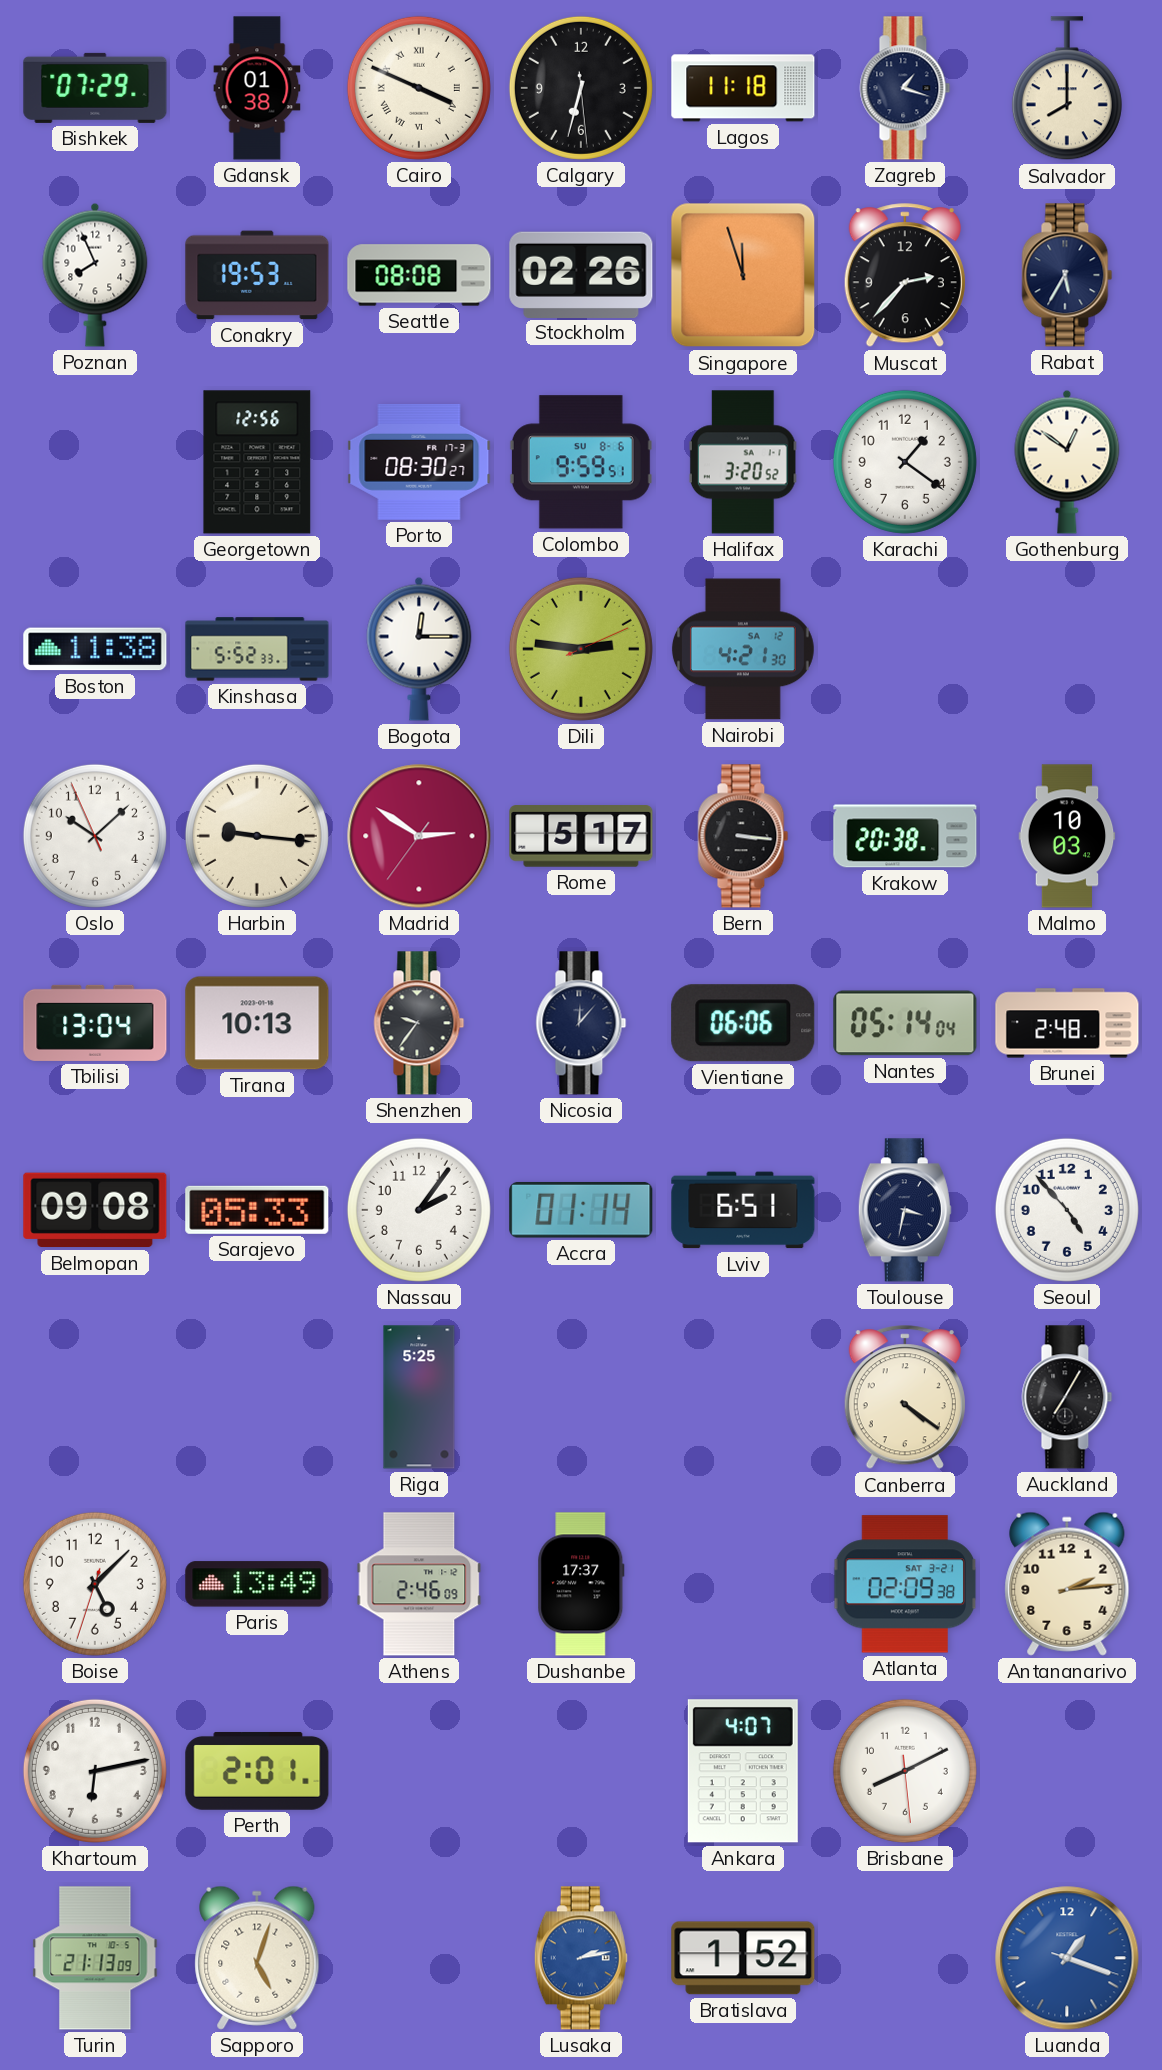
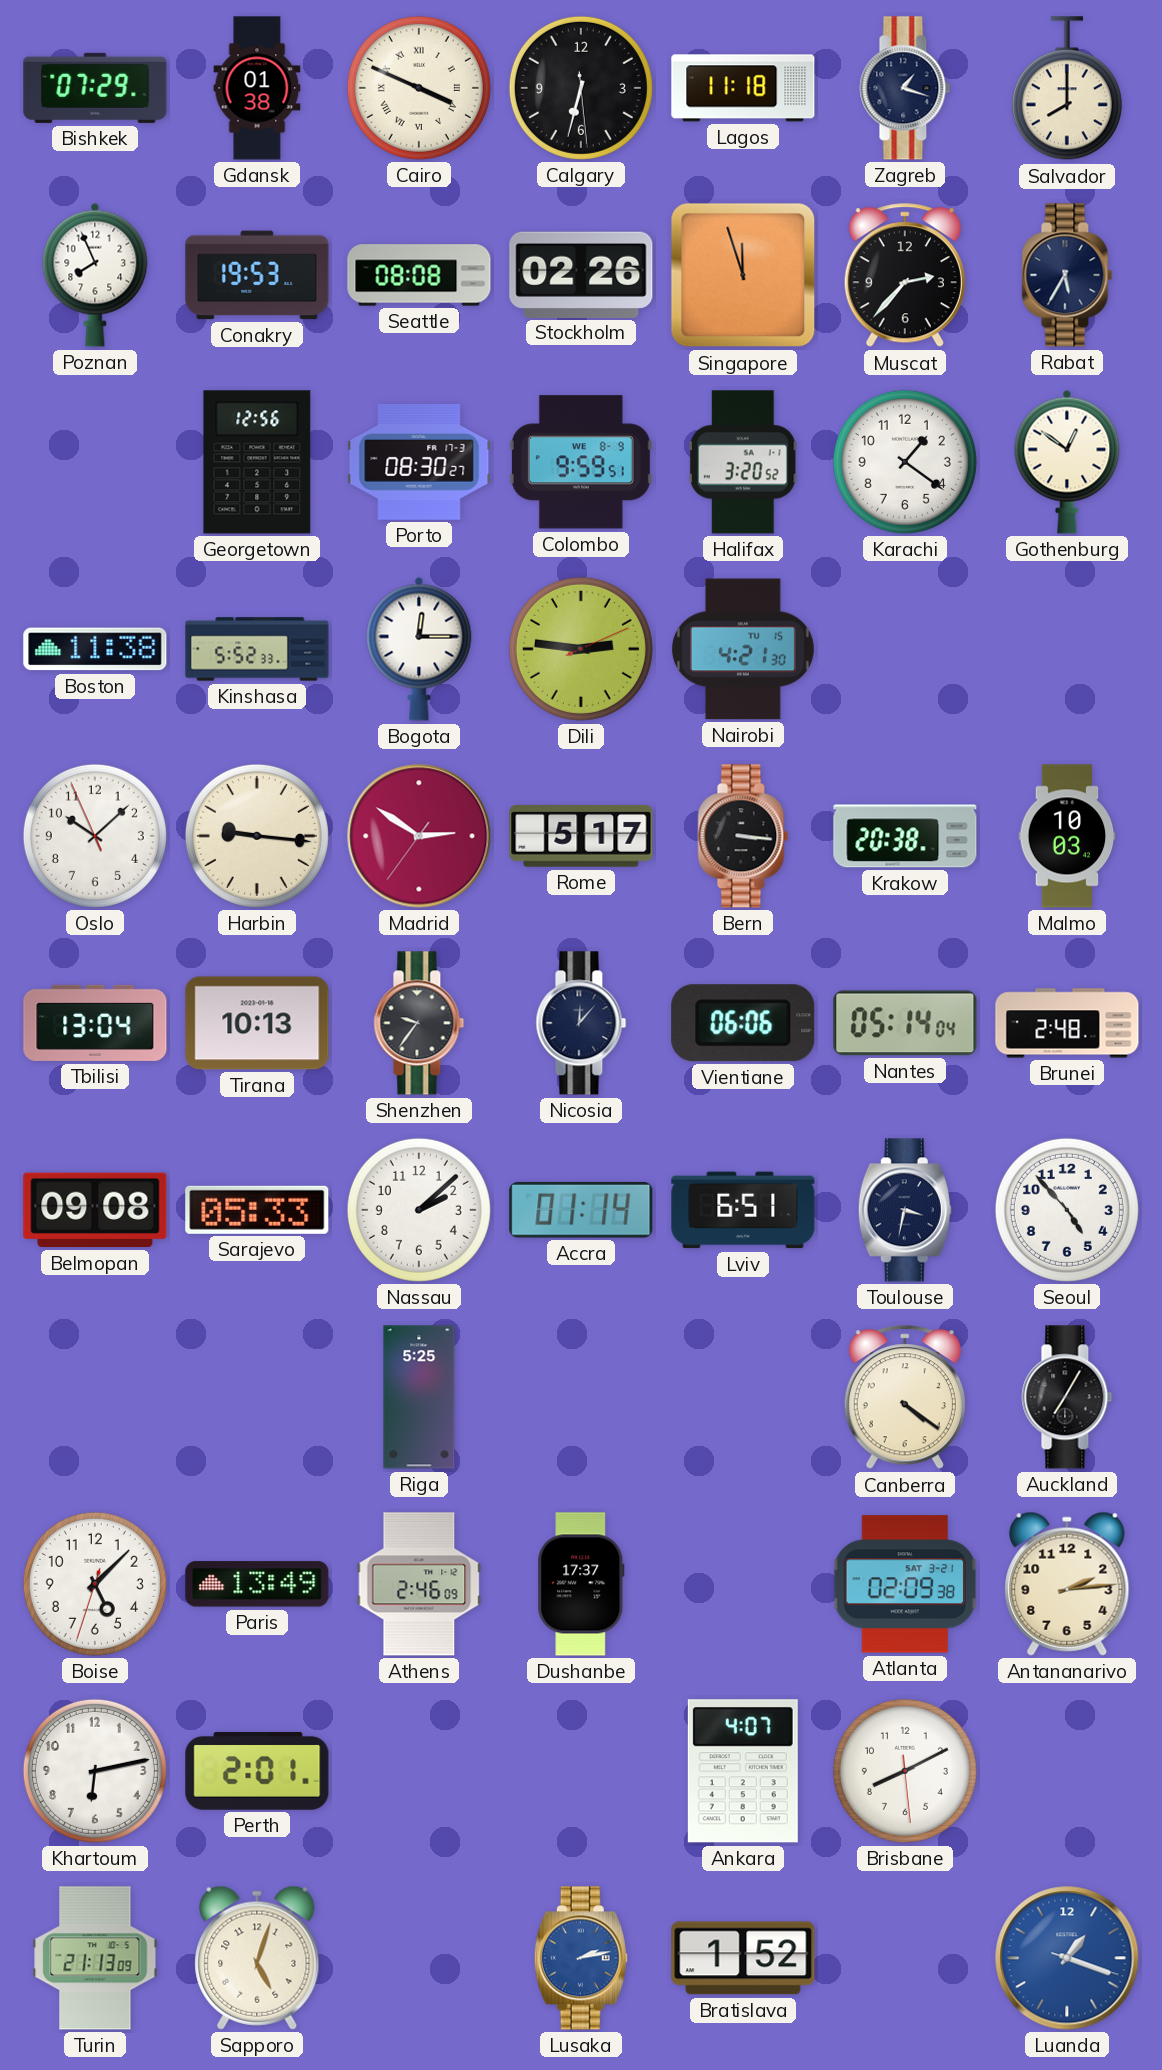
Colombo date: SU 8-6 -> WE 8-9 (581, 462)
Nairobi date: SA 12 -> TU 15 (743, 649)
Nassau: 2:06 -> 2:08 (419, 1210)
